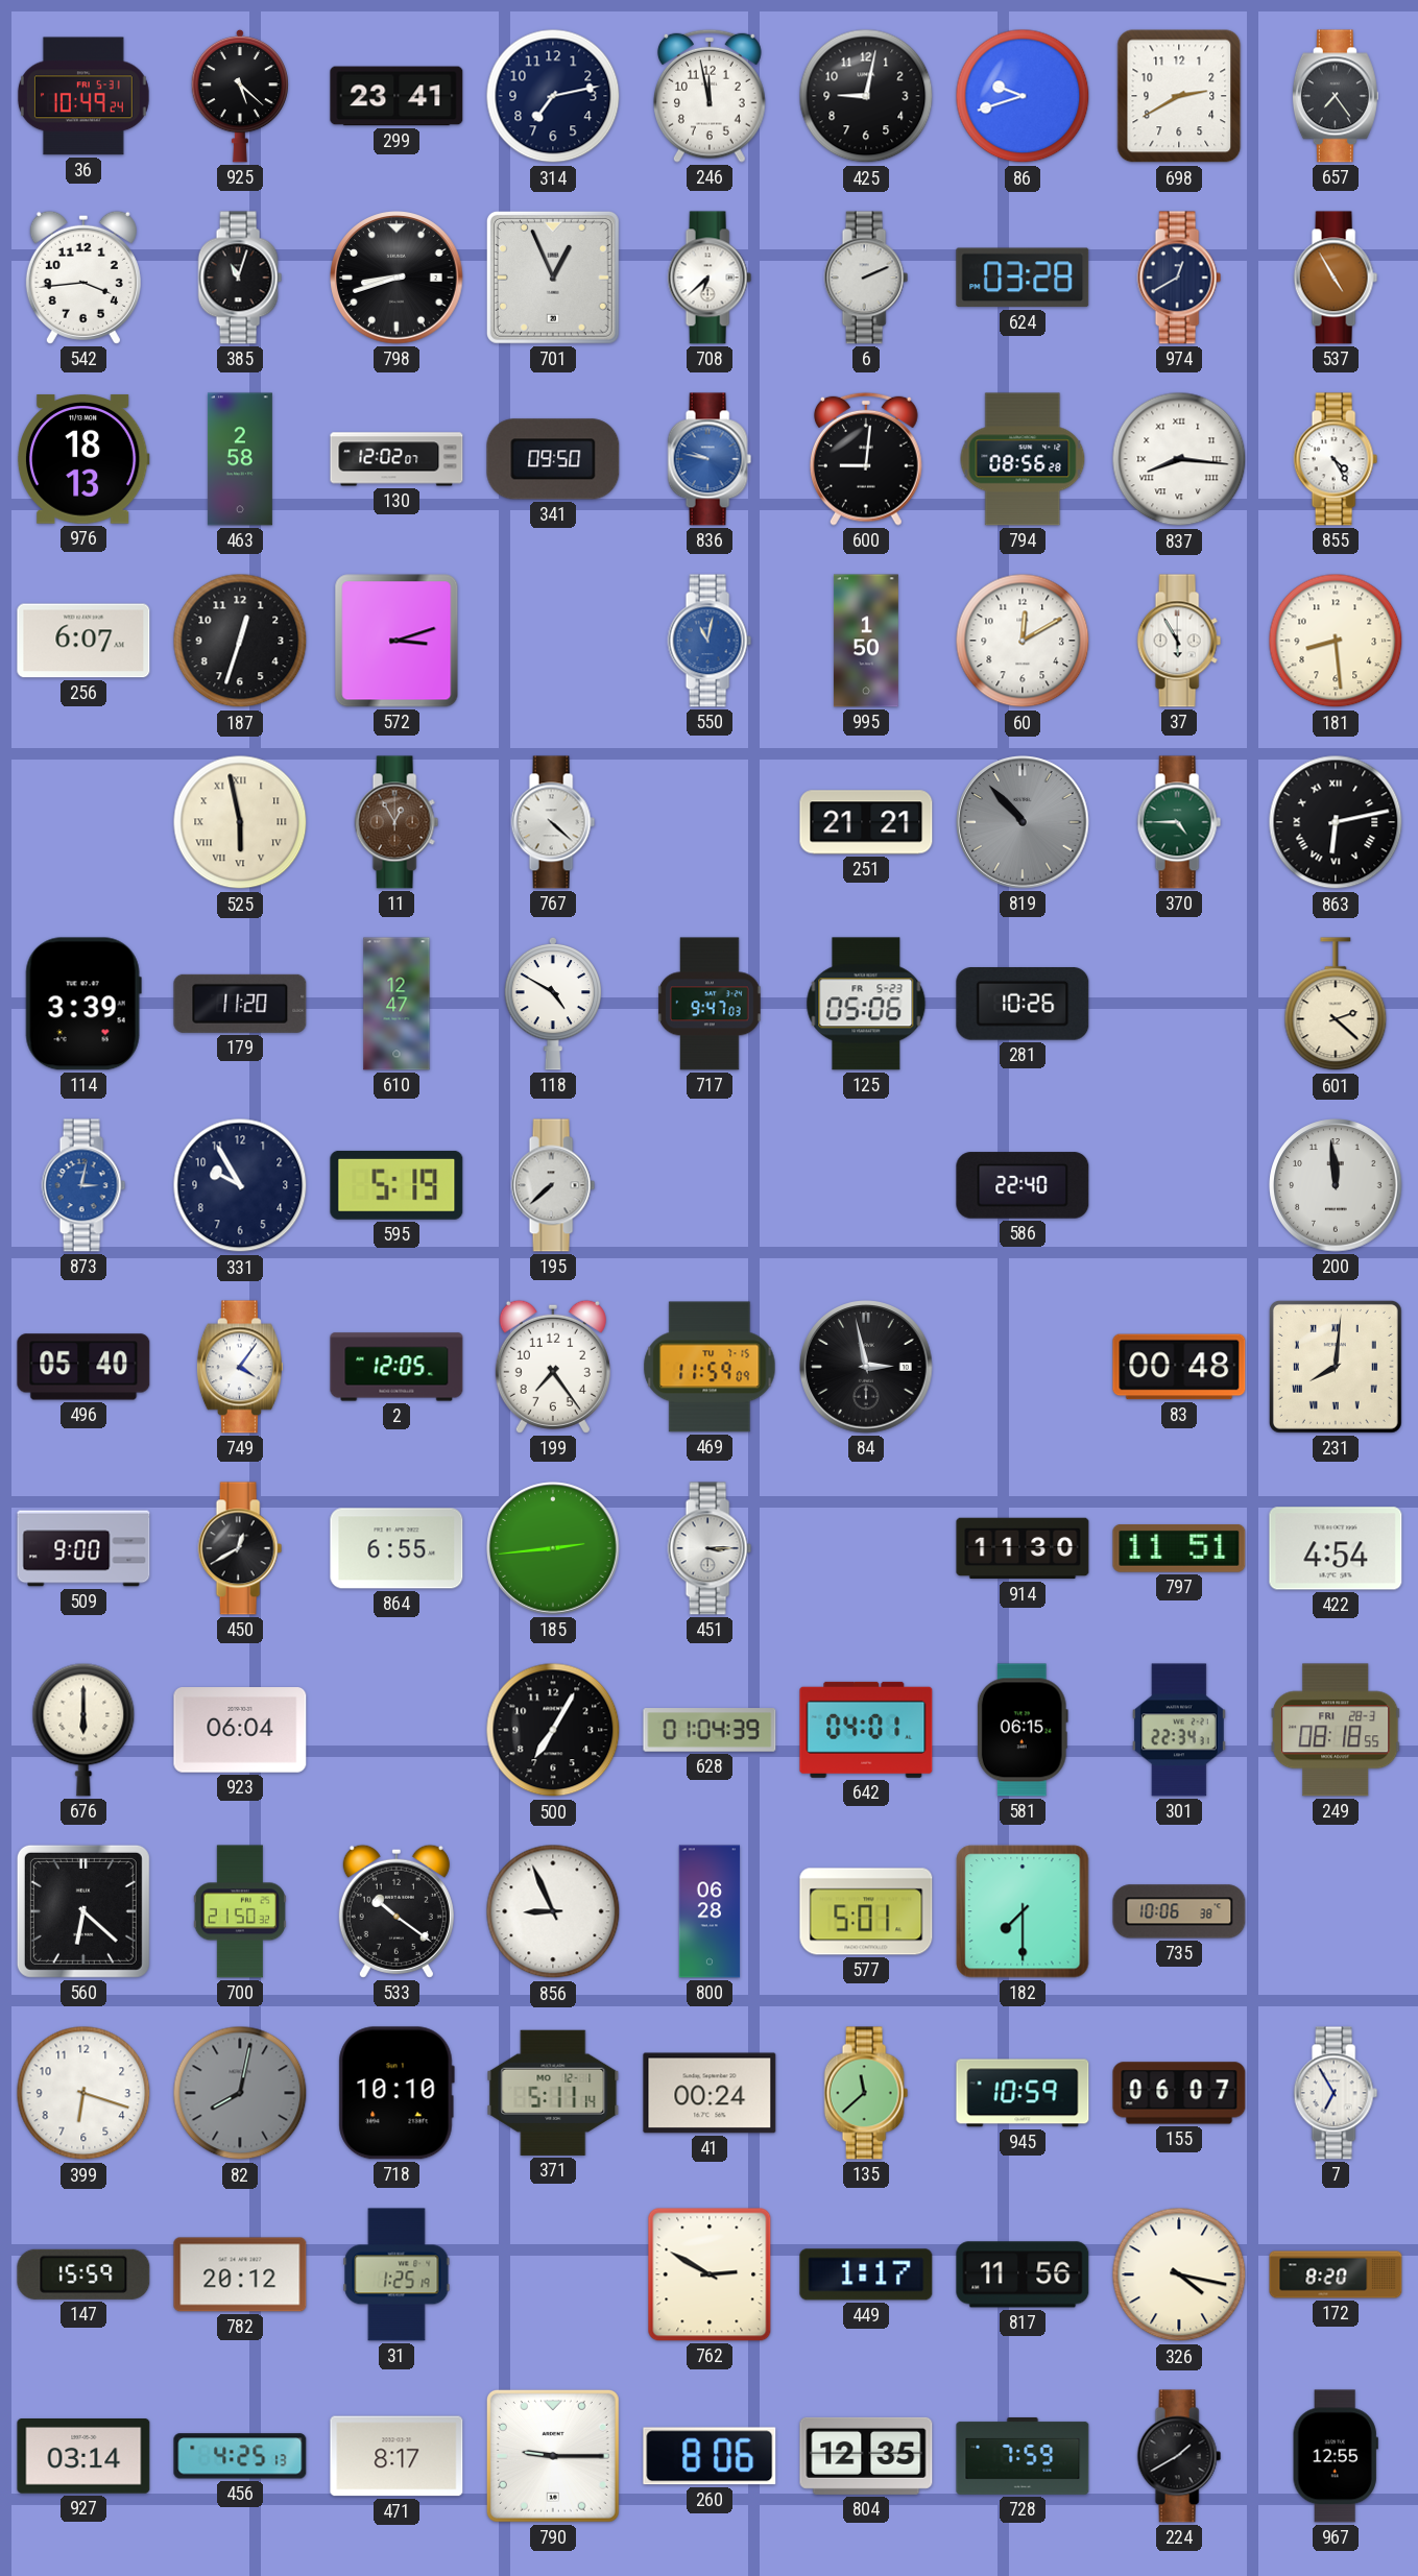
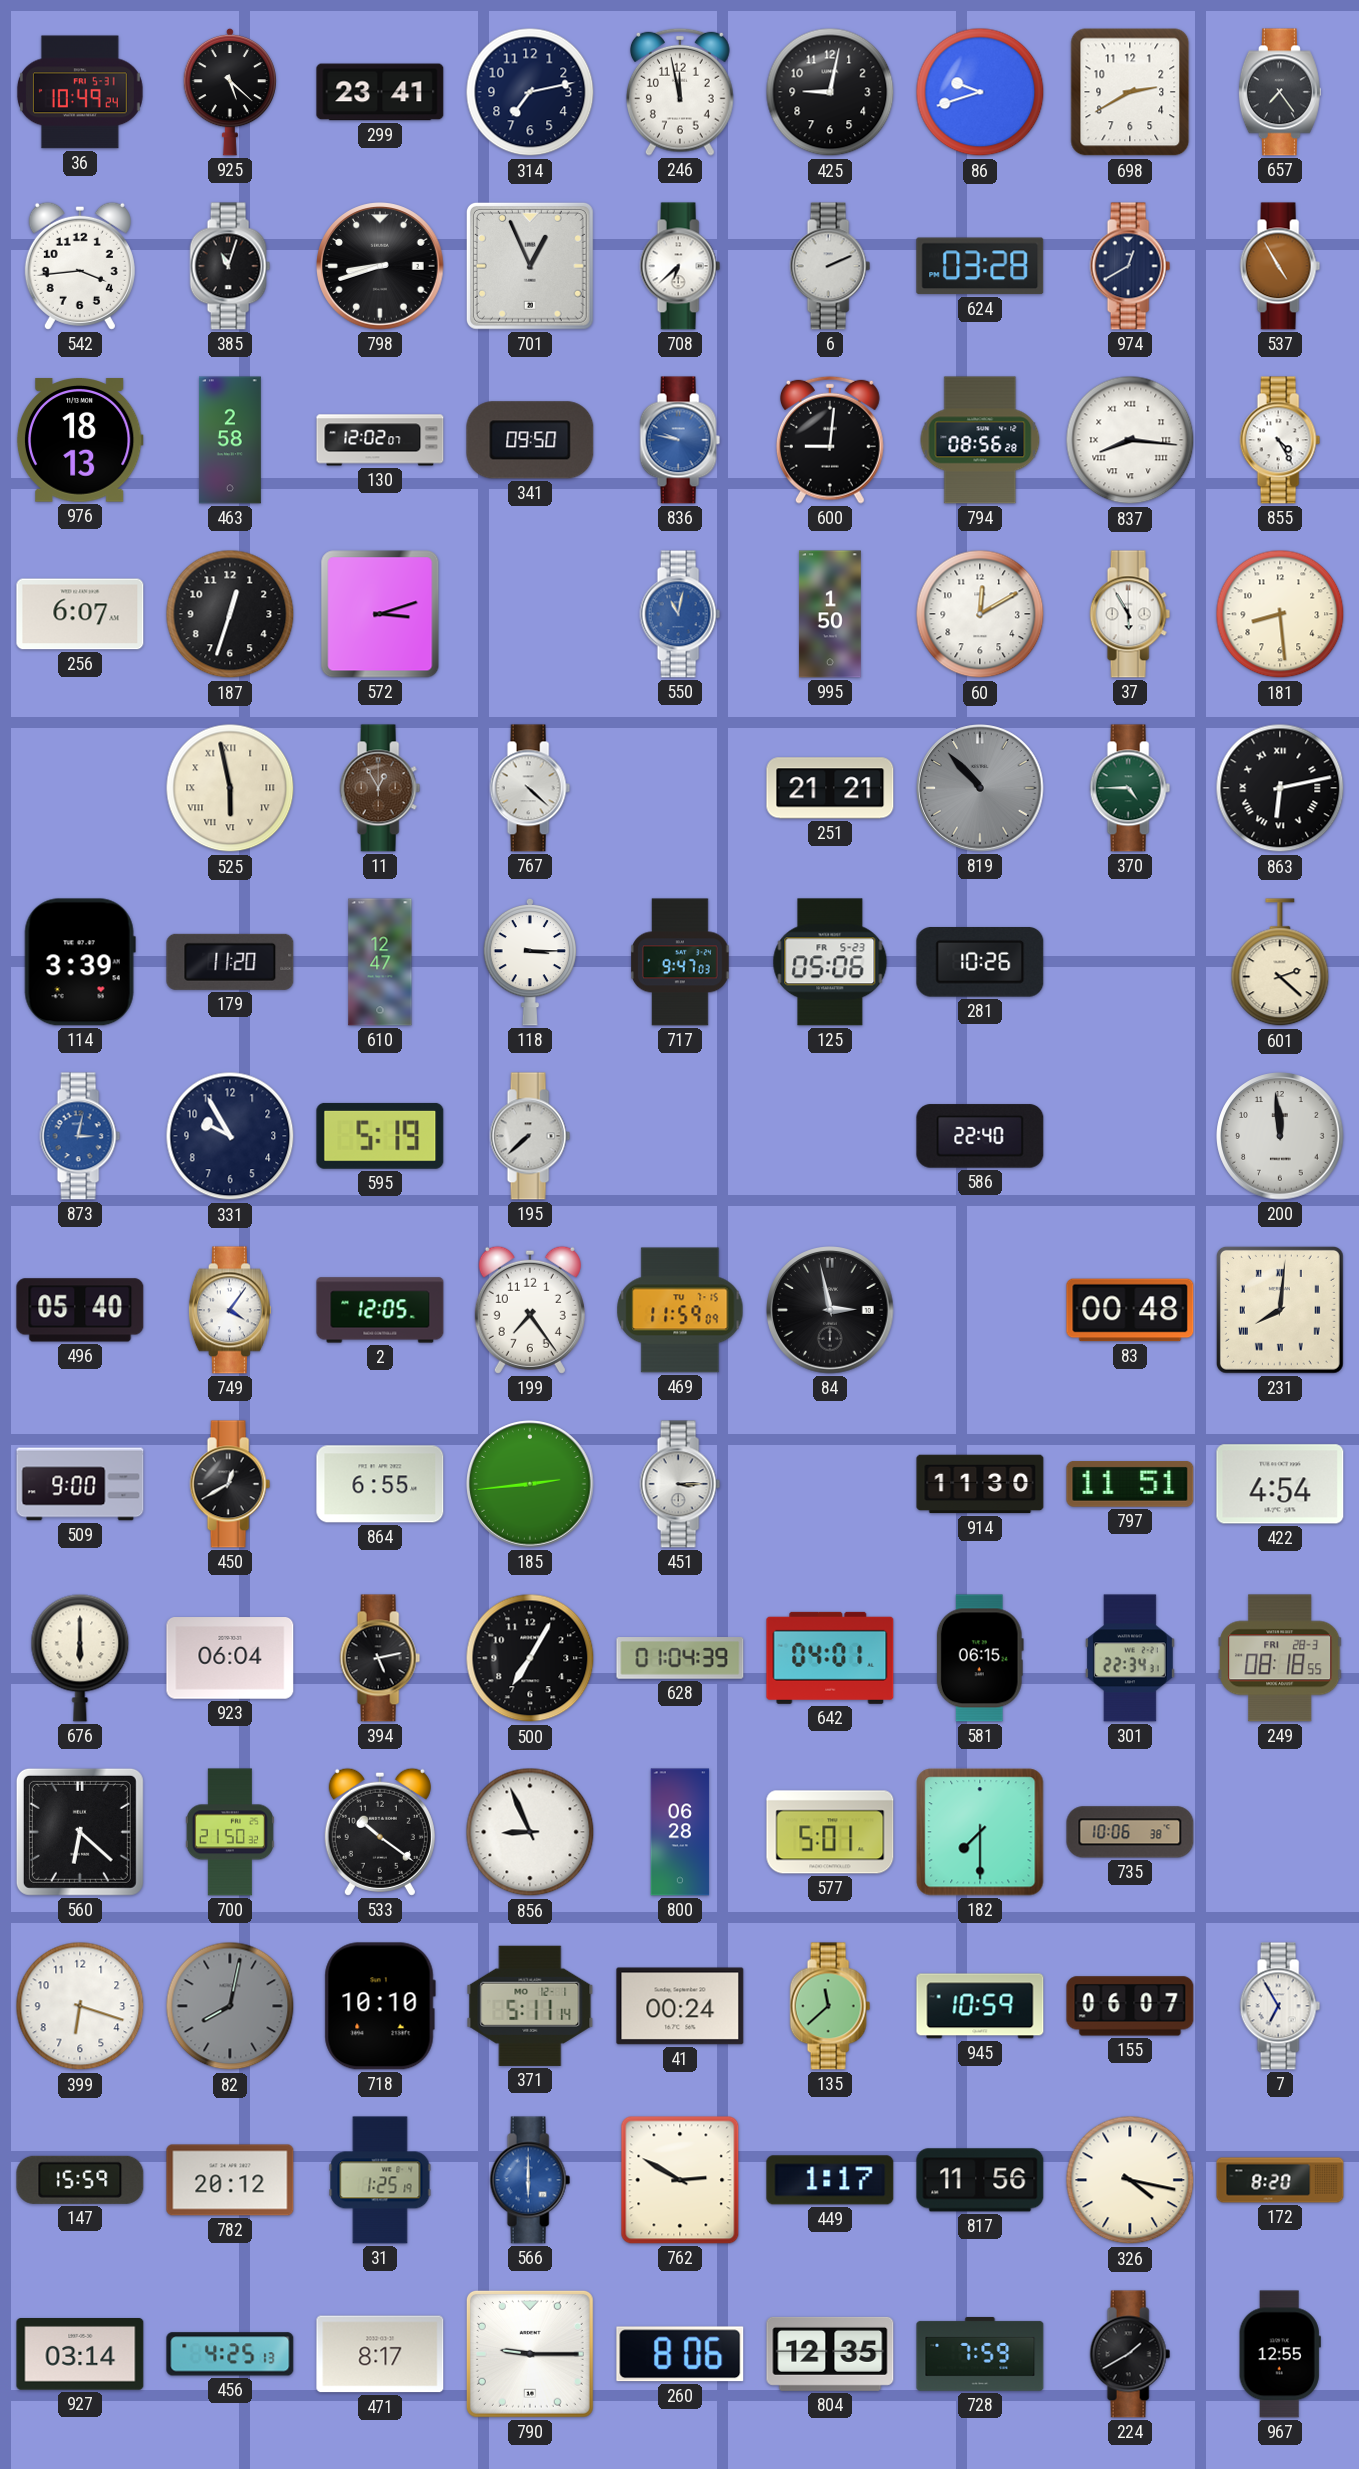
118: 4:50 -> 3:15 (530, 962)
394: none -> 5:13 (380, 1658)
566: none -> 6:00 (530, 2180)
